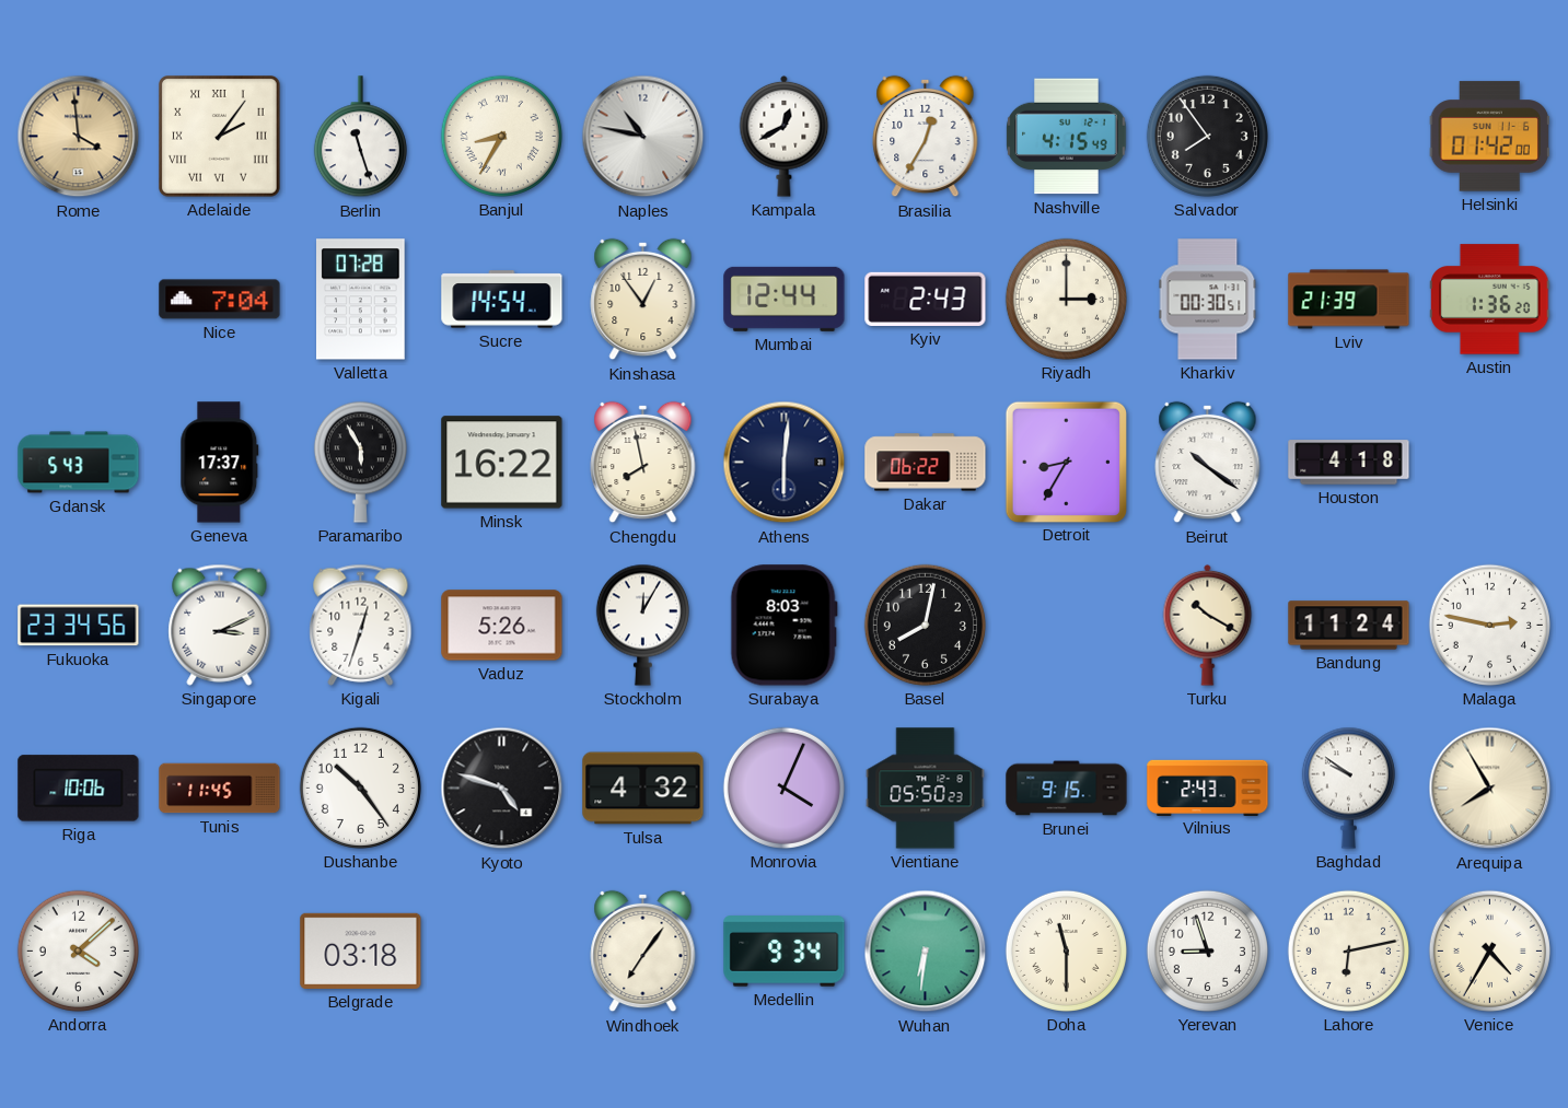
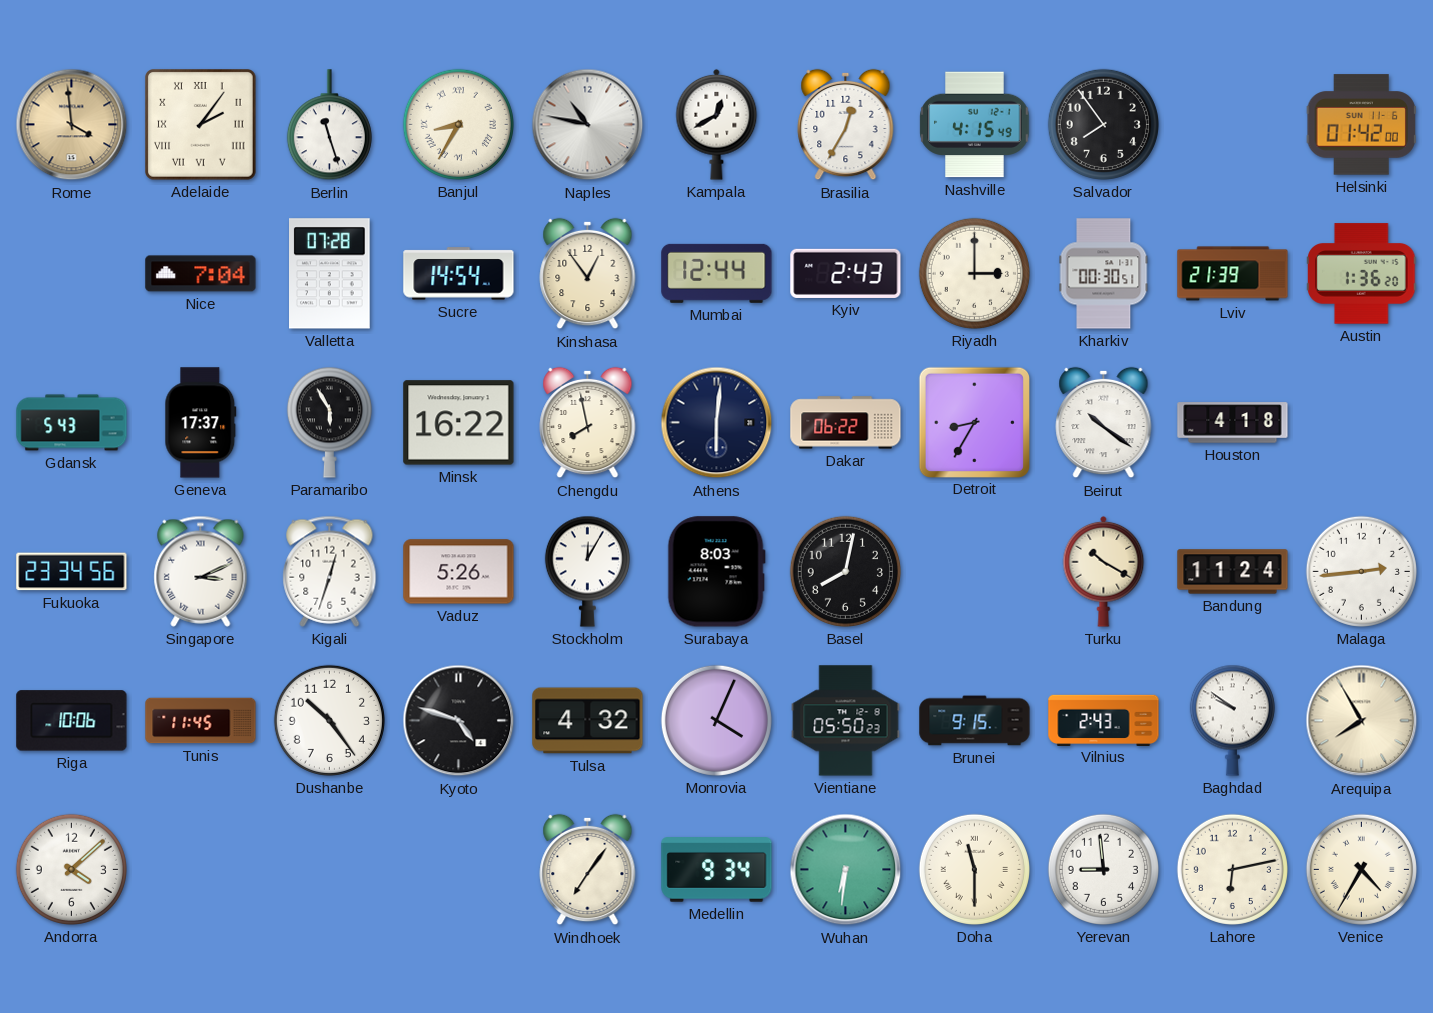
Malaga: 2:47 -> 2:44 (1361, 571)
Belgrade: 03:18 -> none (361, 950)
Yerevan: 8:57 -> 8:59 (1103, 869)
